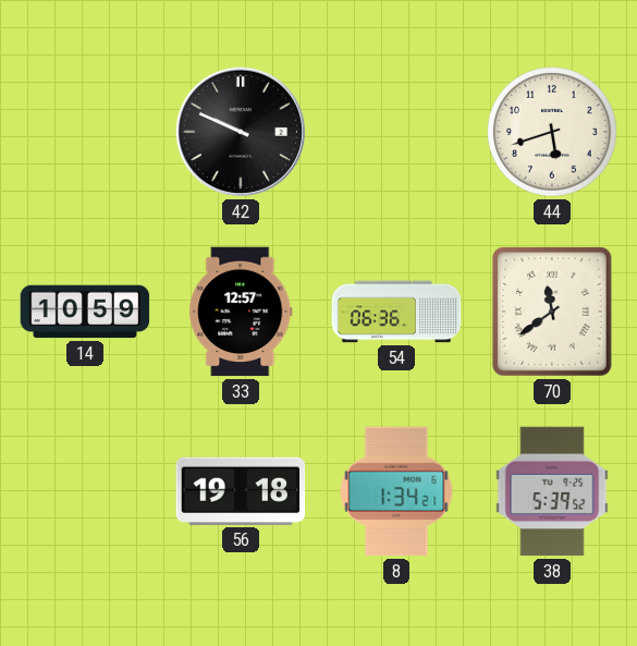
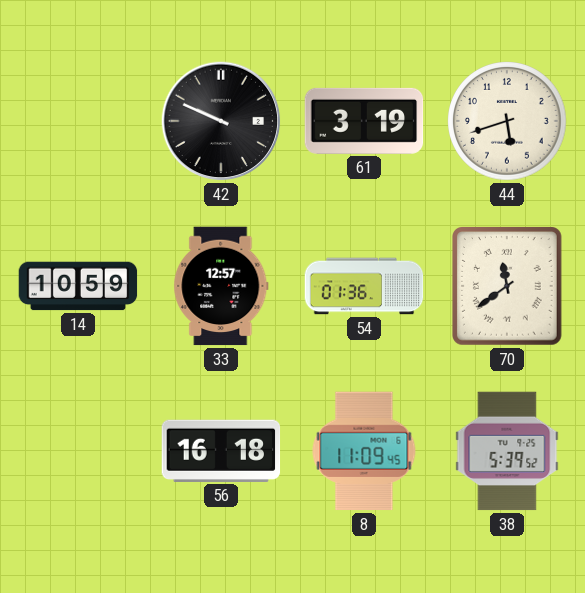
61: none -> 3:19 (364, 121)
54: 06:36 -> 01:36 (364, 286)
56: 19:18 -> 16:18 (221, 451)
8: 1:34 -> 11:09 (364, 451)
